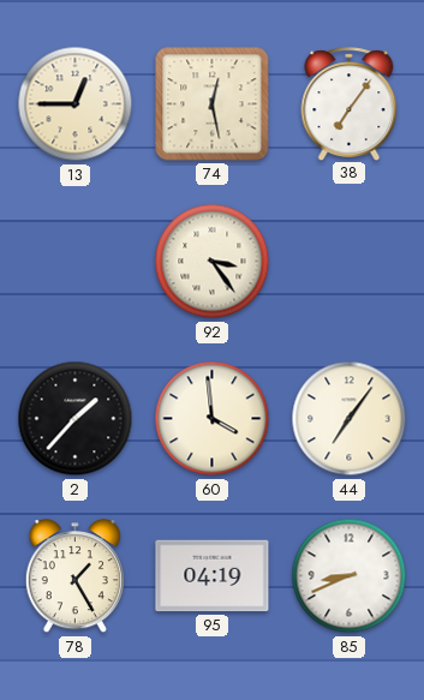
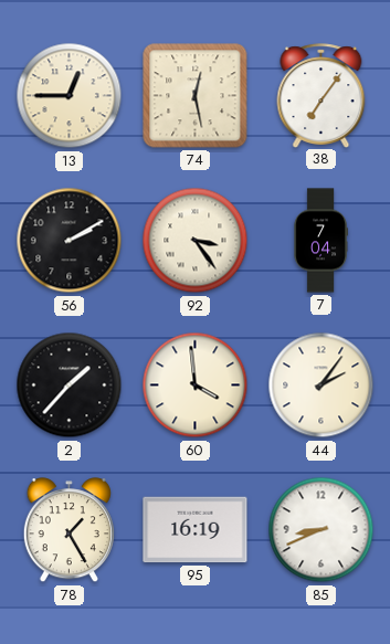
56: none -> 2:10 (70, 241)
7: none -> 7:04 (320, 241)
44: 7:06 -> 2:06 (322, 386)
95: 04:19 -> 16:19 (196, 530)
